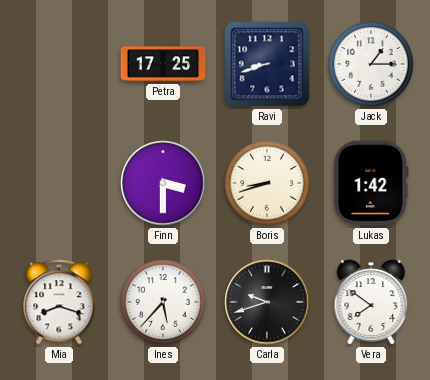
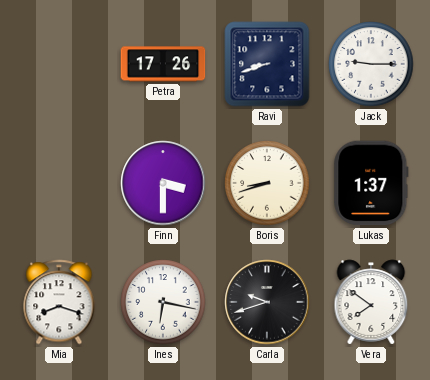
Petra: 17:25 -> 17:26 (163, 64)
Jack: 1:15 -> 9:15 (371, 64)
Lukas: 1:42 -> 1:37 (371, 183)
Ines: 5:37 -> 6:17 (163, 302)
